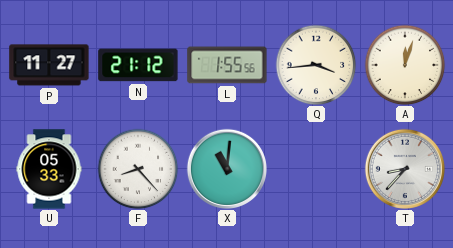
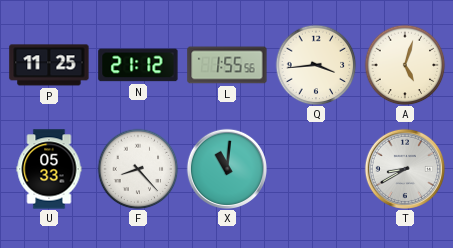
P: 11:27 -> 11:25 (49, 65)
A: 12:03 -> 5:03 (405, 65)
T: 8:37 -> 8:40 (405, 169)
